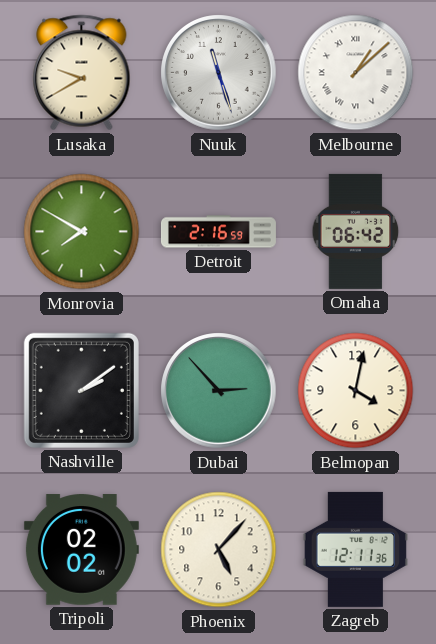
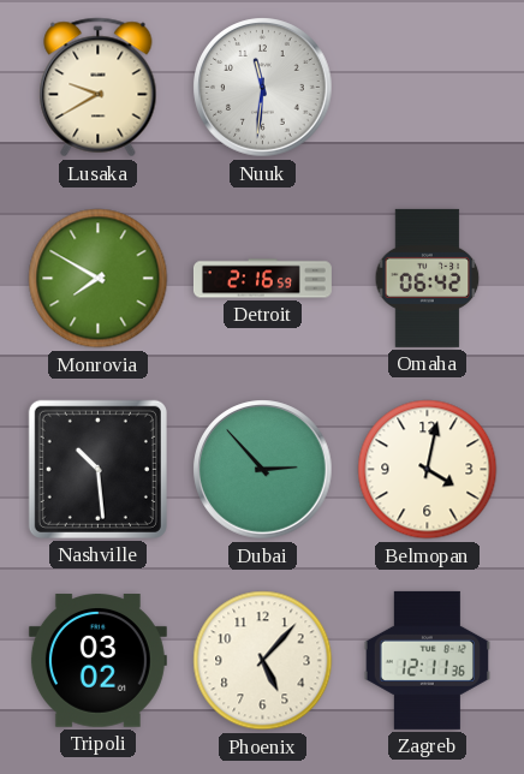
Nuuk: 11:27 -> 11:31 (263, 88)
Melbourne: 1:08 -> none (356, 73)
Nashville: 2:09 -> 10:29 (97, 469)
Tripoli: 02:02 -> 03:02 (97, 661)
